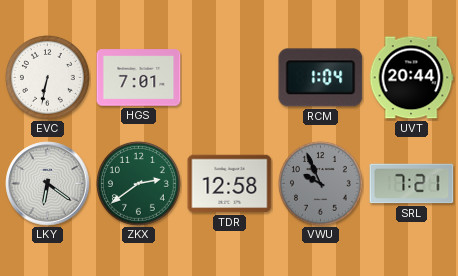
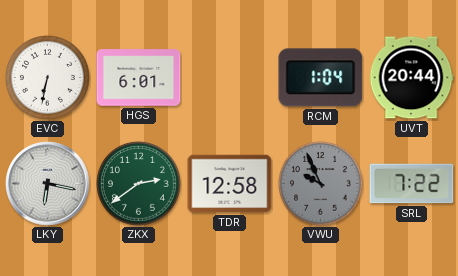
HGS: 7:01 -> 6:01 (139, 78)
LKY: 6:21 -> 6:17 (48, 184)
SRL: 7:21 -> 7:22 (412, 184)
